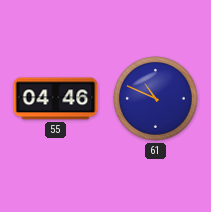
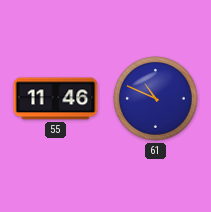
55: 04:46 -> 11:46 (56, 99)
